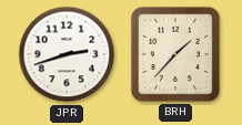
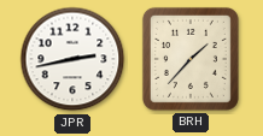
JPR: 2:42 -> 2:43 (72, 59)
